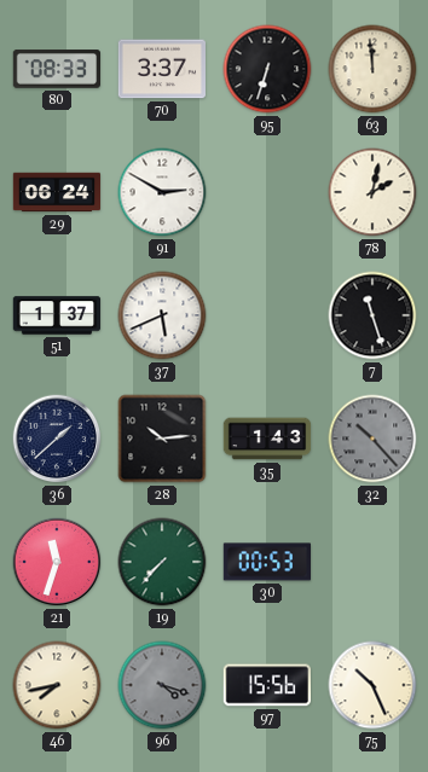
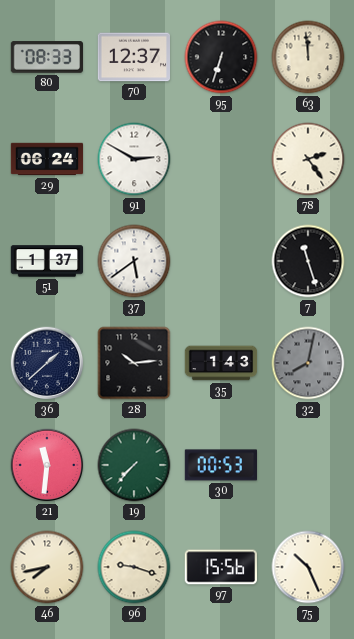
70: 3:37 -> 12:37 (134, 57)
78: 2:02 -> 2:24 (308, 159)
37: 5:41 -> 5:39 (134, 261)
32: 10:23 -> 8:02 (308, 363)
21: 11:33 -> 11:31 (47, 465)
96: 4:18 -> 9:18 (134, 567)
96 dial: grey -> cream (134, 567)
